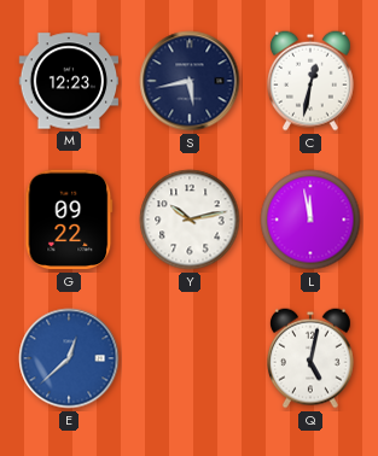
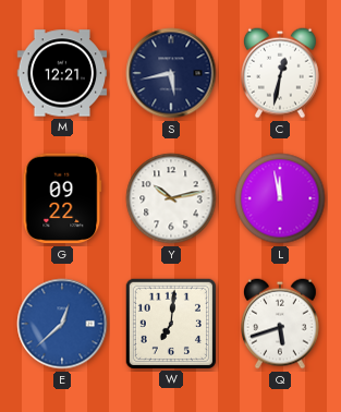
M: 12:23 -> 12:21 (62, 73)
W: none -> 7:01 (170, 323)
Q: 5:02 -> 5:42 (281, 324)
